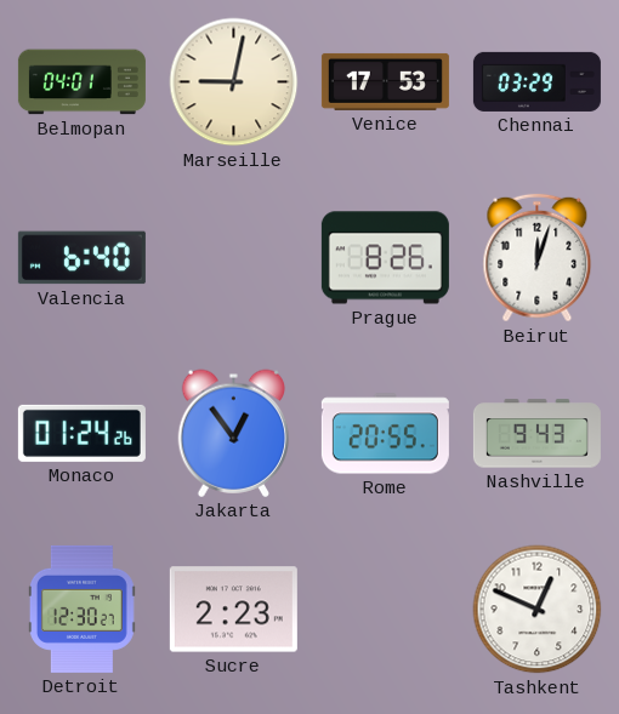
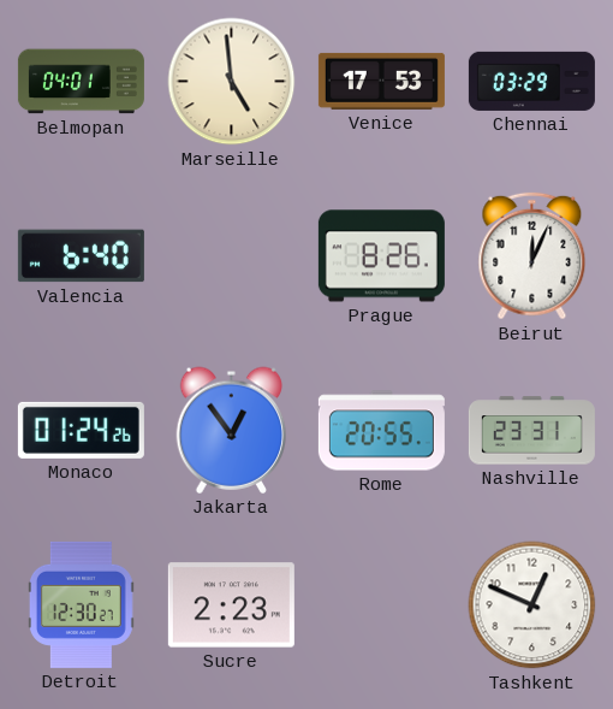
Marseille: 9:02 -> 4:59 (232, 82)
Beirut: 12:03 -> 12:04 (532, 256)
Nashville: 9:43 -> 23:31 (531, 431)
